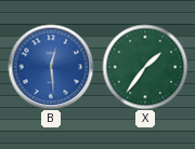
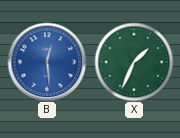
X: 1:36 -> 1:34 (134, 62)
